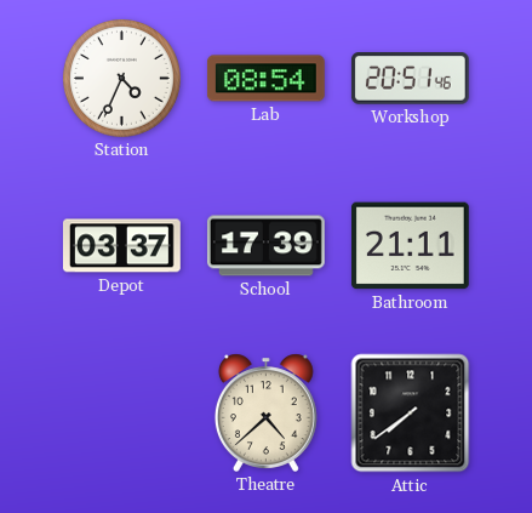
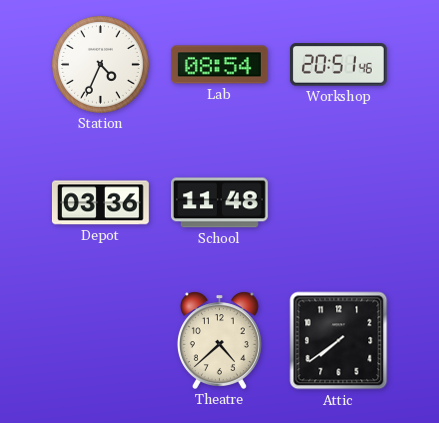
Depot: 03:37 -> 03:36 (100, 203)
School: 17:39 -> 11:48 (219, 203)
Bathroom: 21:11 -> none (410, 246)
